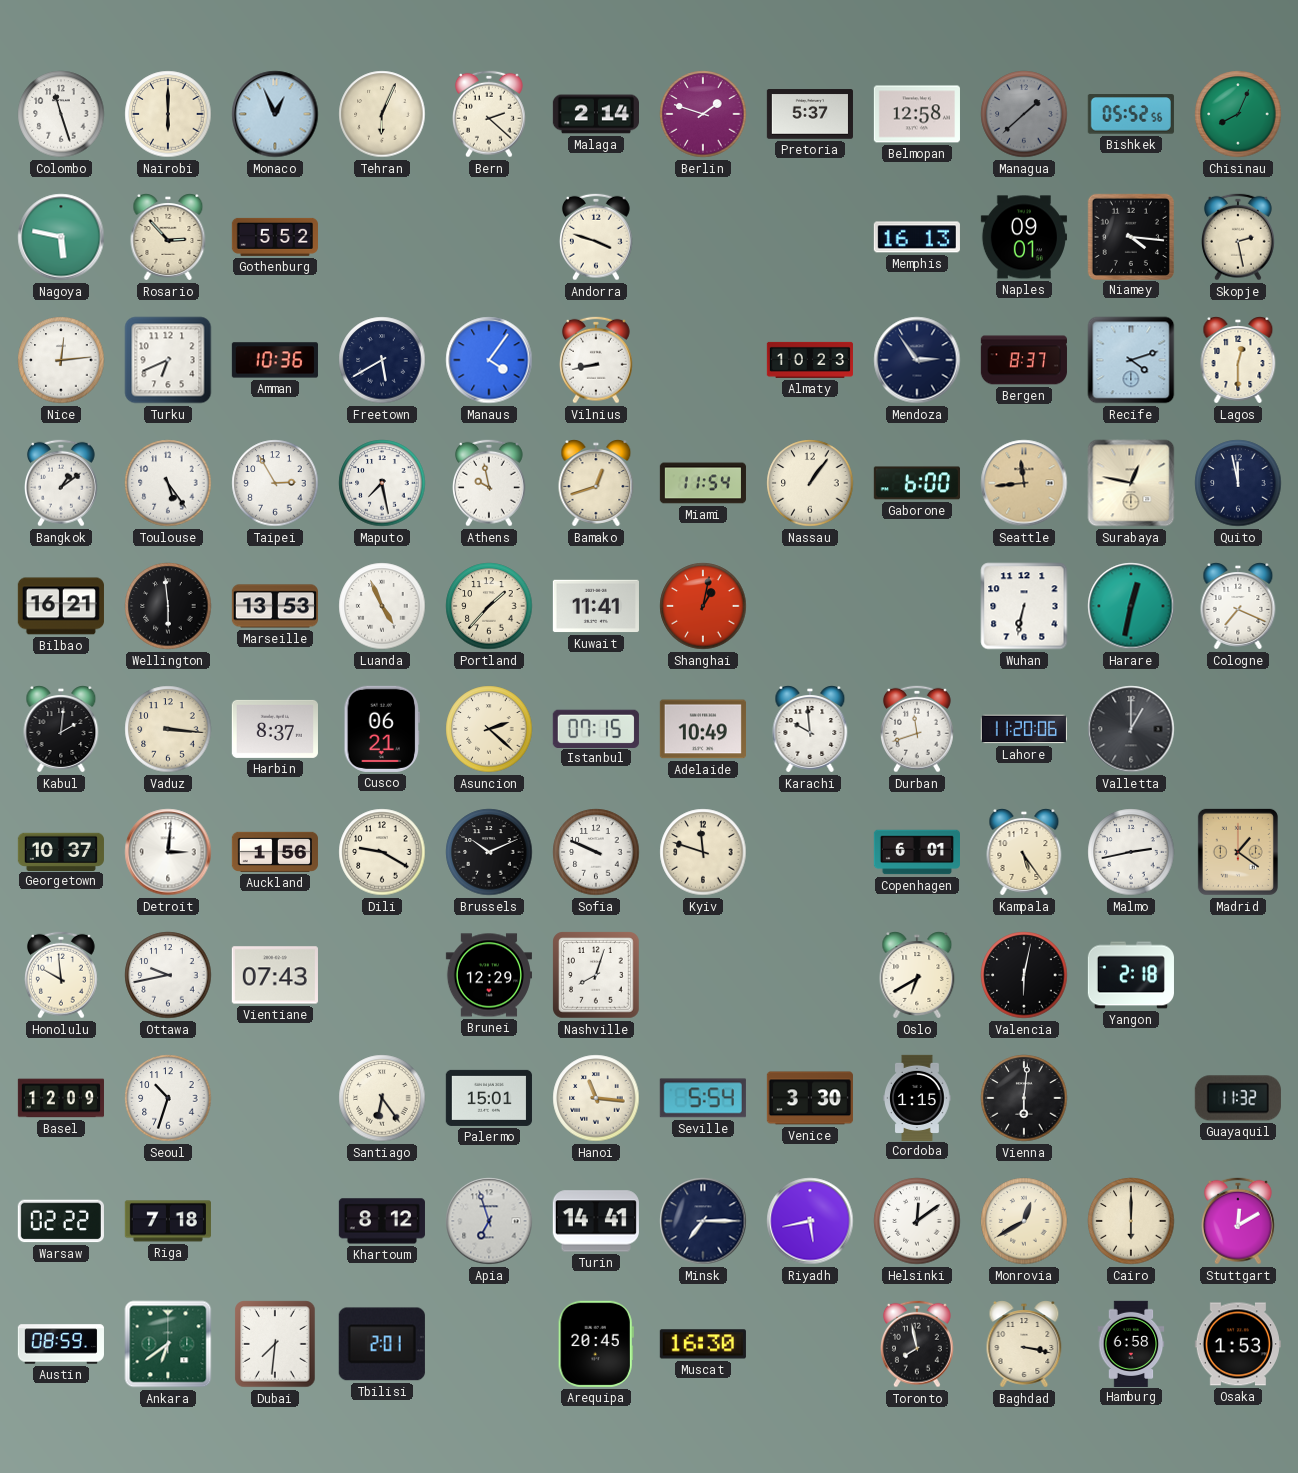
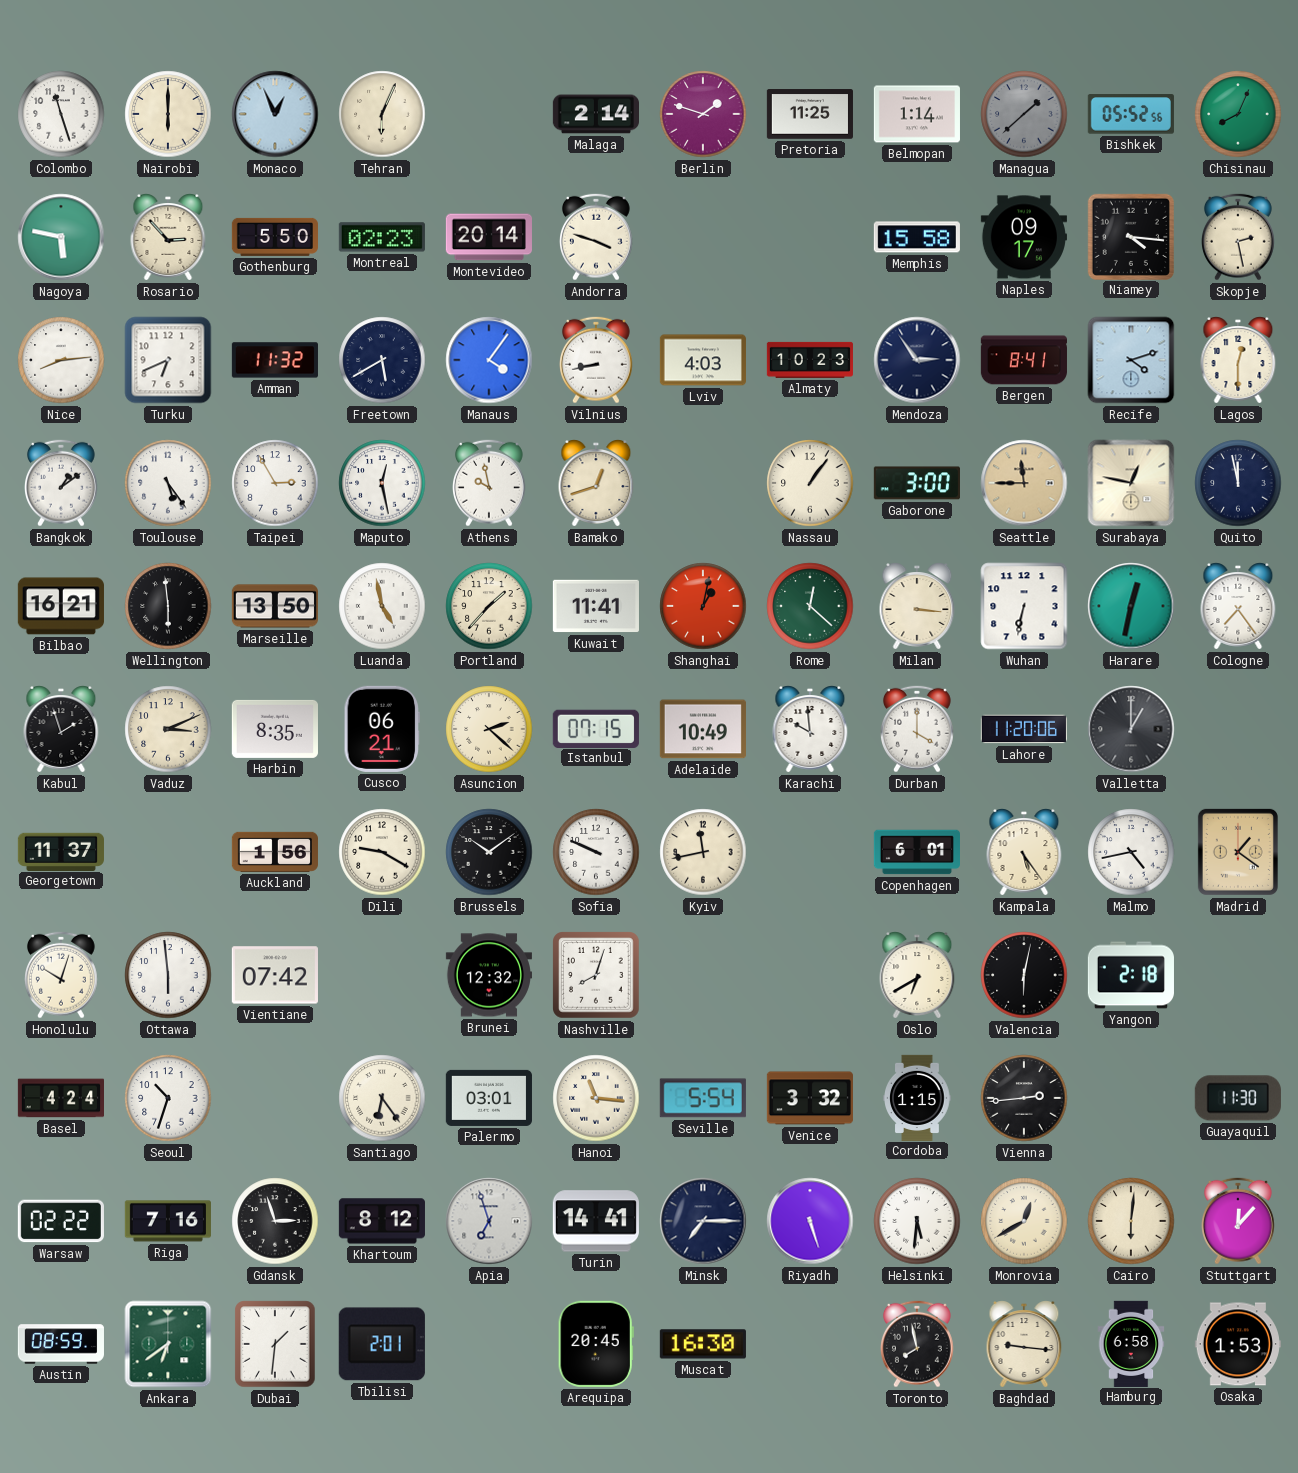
Bern: 2:22 -> none (490, 114)
Pretoria: 5:37 -> 11:25 (810, 114)
Belmopan: 12:58 -> 1:14 (917, 114)
Gothenburg: 5:52 -> 5:50 (275, 237)
Montreal: none -> 02:23 (382, 237)
Montevideo: none -> 20:14 (489, 237)
Memphis: 16:13 -> 15:58 (917, 237)
Naples: 09:01 -> 09:17 (1024, 237)
Nice: 12:14 -> 8:14 (61, 360)
Amman: 10:36 -> 11:32 (275, 360)
Lviv: none -> 4:03 (703, 360)
Bergen: 8:37 -> 8:41 (1024, 360)
Maputo: 7:28 -> 12:28 (382, 483)
Miami: 11:54 -> none (703, 483)
Gaborone: 6:00 -> 3:00 (917, 483)
Seattle: 11:44 -> 11:45 (1024, 483)
Marseille: 13:53 -> 13:50 (274, 606)
Luanda: 4:56 -> 4:58 (382, 606)
Rome: none -> 12:22 (810, 606)
Milan: none -> 3:16 (917, 606)
Cologne: 7:19 -> 7:24 (1238, 606)
Kabul: 2:01 -> 1:57 (61, 729)
Vaduz: 3:16 -> 3:11 (168, 729)
Harbin: 8:37 -> 8:35 (275, 729)
Durban: 11:42 -> 4:00 (918, 729)
Georgetown: 10:37 -> 11:37 (61, 851)
Detroit: 3:01 -> none (168, 852)
Brussels: 10:11 -> 10:09 (489, 852)
Kyiv: 11:48 -> 11:43 (703, 852)
Malmo: 2:43 -> 4:43 (1131, 852)
Honolulu: 9:59 -> 10:03 (62, 975)
Ottawa: 9:43 -> 5:59 (168, 975)
Vientiane: 07:43 -> 07:42 (275, 975)
Brunei: 12:29 -> 12:32 (489, 975)
Basel: 12:09 -> 4:24 (60, 1098)
Palermo: 15:01 -> 03:01 (489, 1098)
Venice: 3:30 -> 3:32 (810, 1098)
Vienna: 6:01 -> 2:44 (1024, 1098)
Guayaquil: 11:32 -> 11:30 (1238, 1098)
Riga: 7:18 -> 7:16 (168, 1221)
Gdansk: none -> 2:57 (275, 1221)
Riyadh: 5:43 -> 5:27 (810, 1221)
Helsinki: 12:09 -> 5:31 (917, 1221)
Cairo: 6:00 -> 6:01 (1131, 1221)
Stuttgart: 12:10 -> 12:07 (1239, 1221)
Dubai: 7:31 -> 1:31 (275, 1344)
Baghdad: 3:17 -> 9:16 (1024, 1344)
